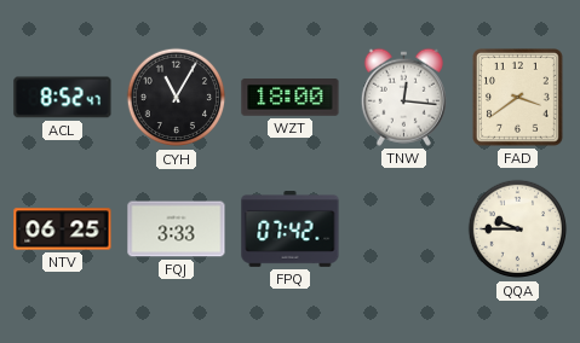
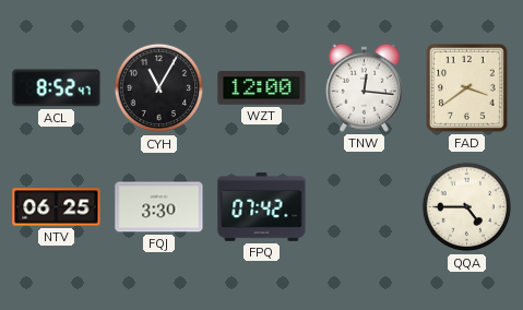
WZT: 18:00 -> 12:00 (262, 88)
FQJ: 3:33 -> 3:30 (159, 207)
QQA: 9:45 -> 4:45 (467, 207)
